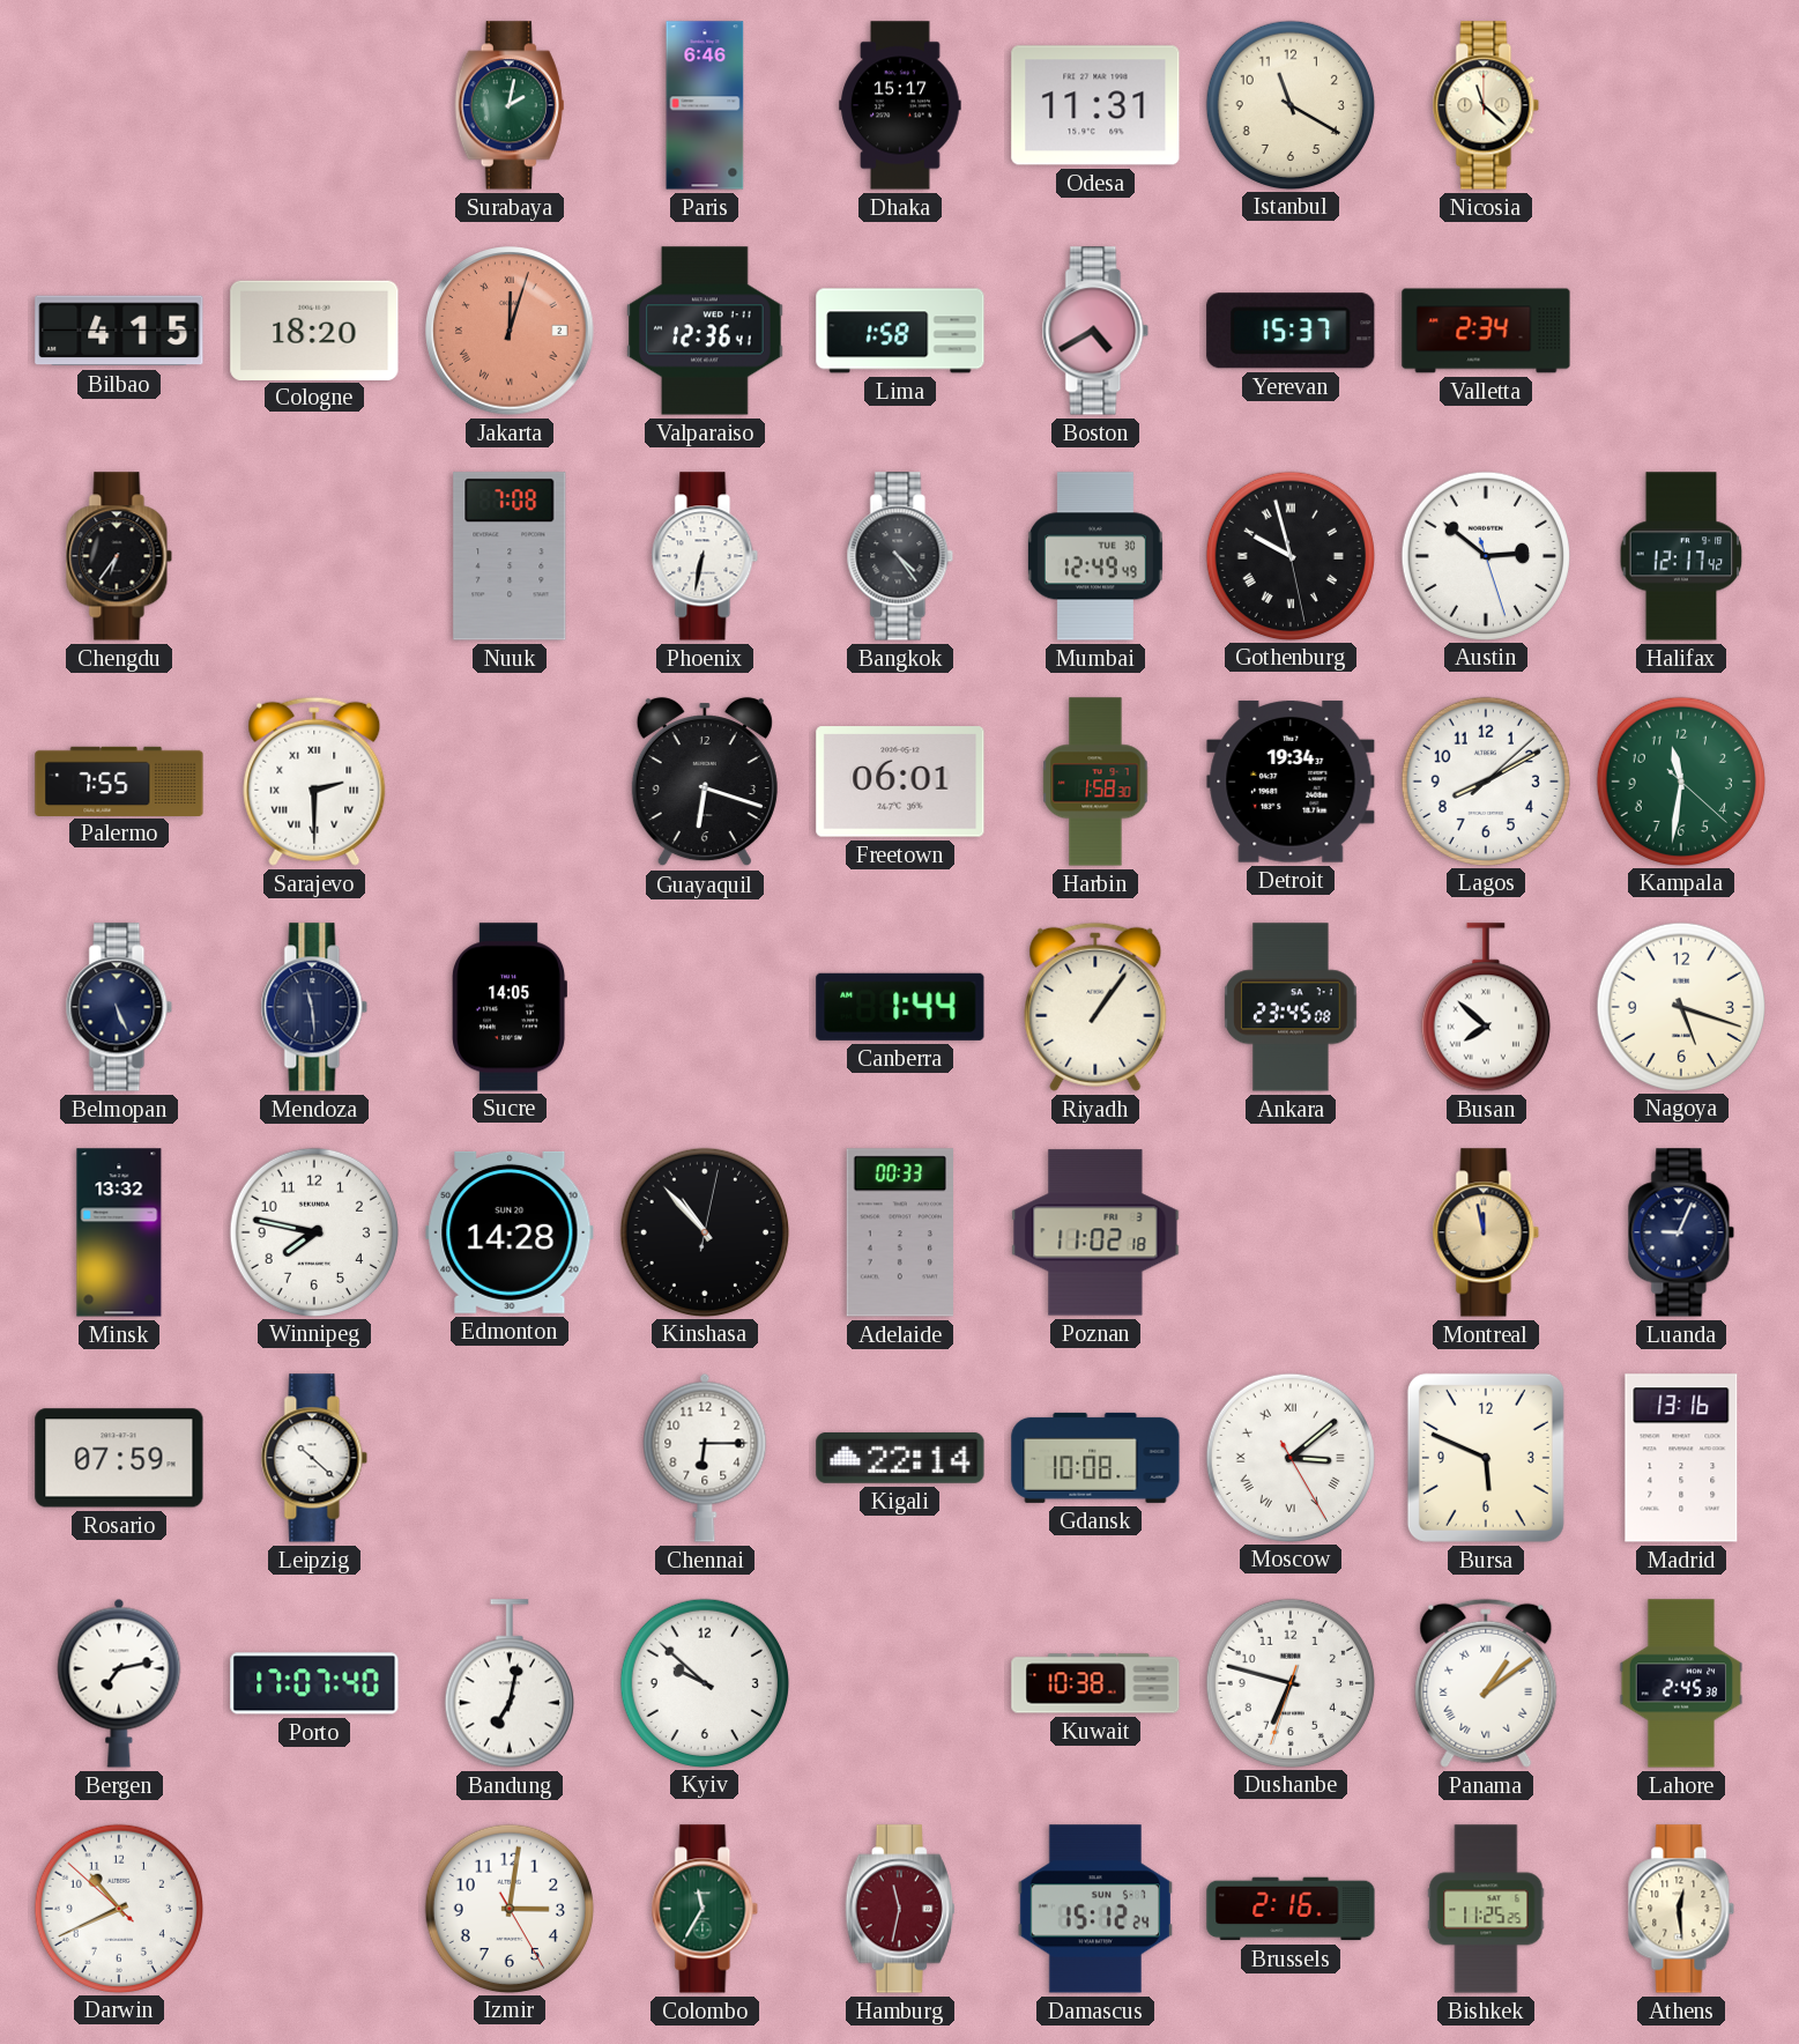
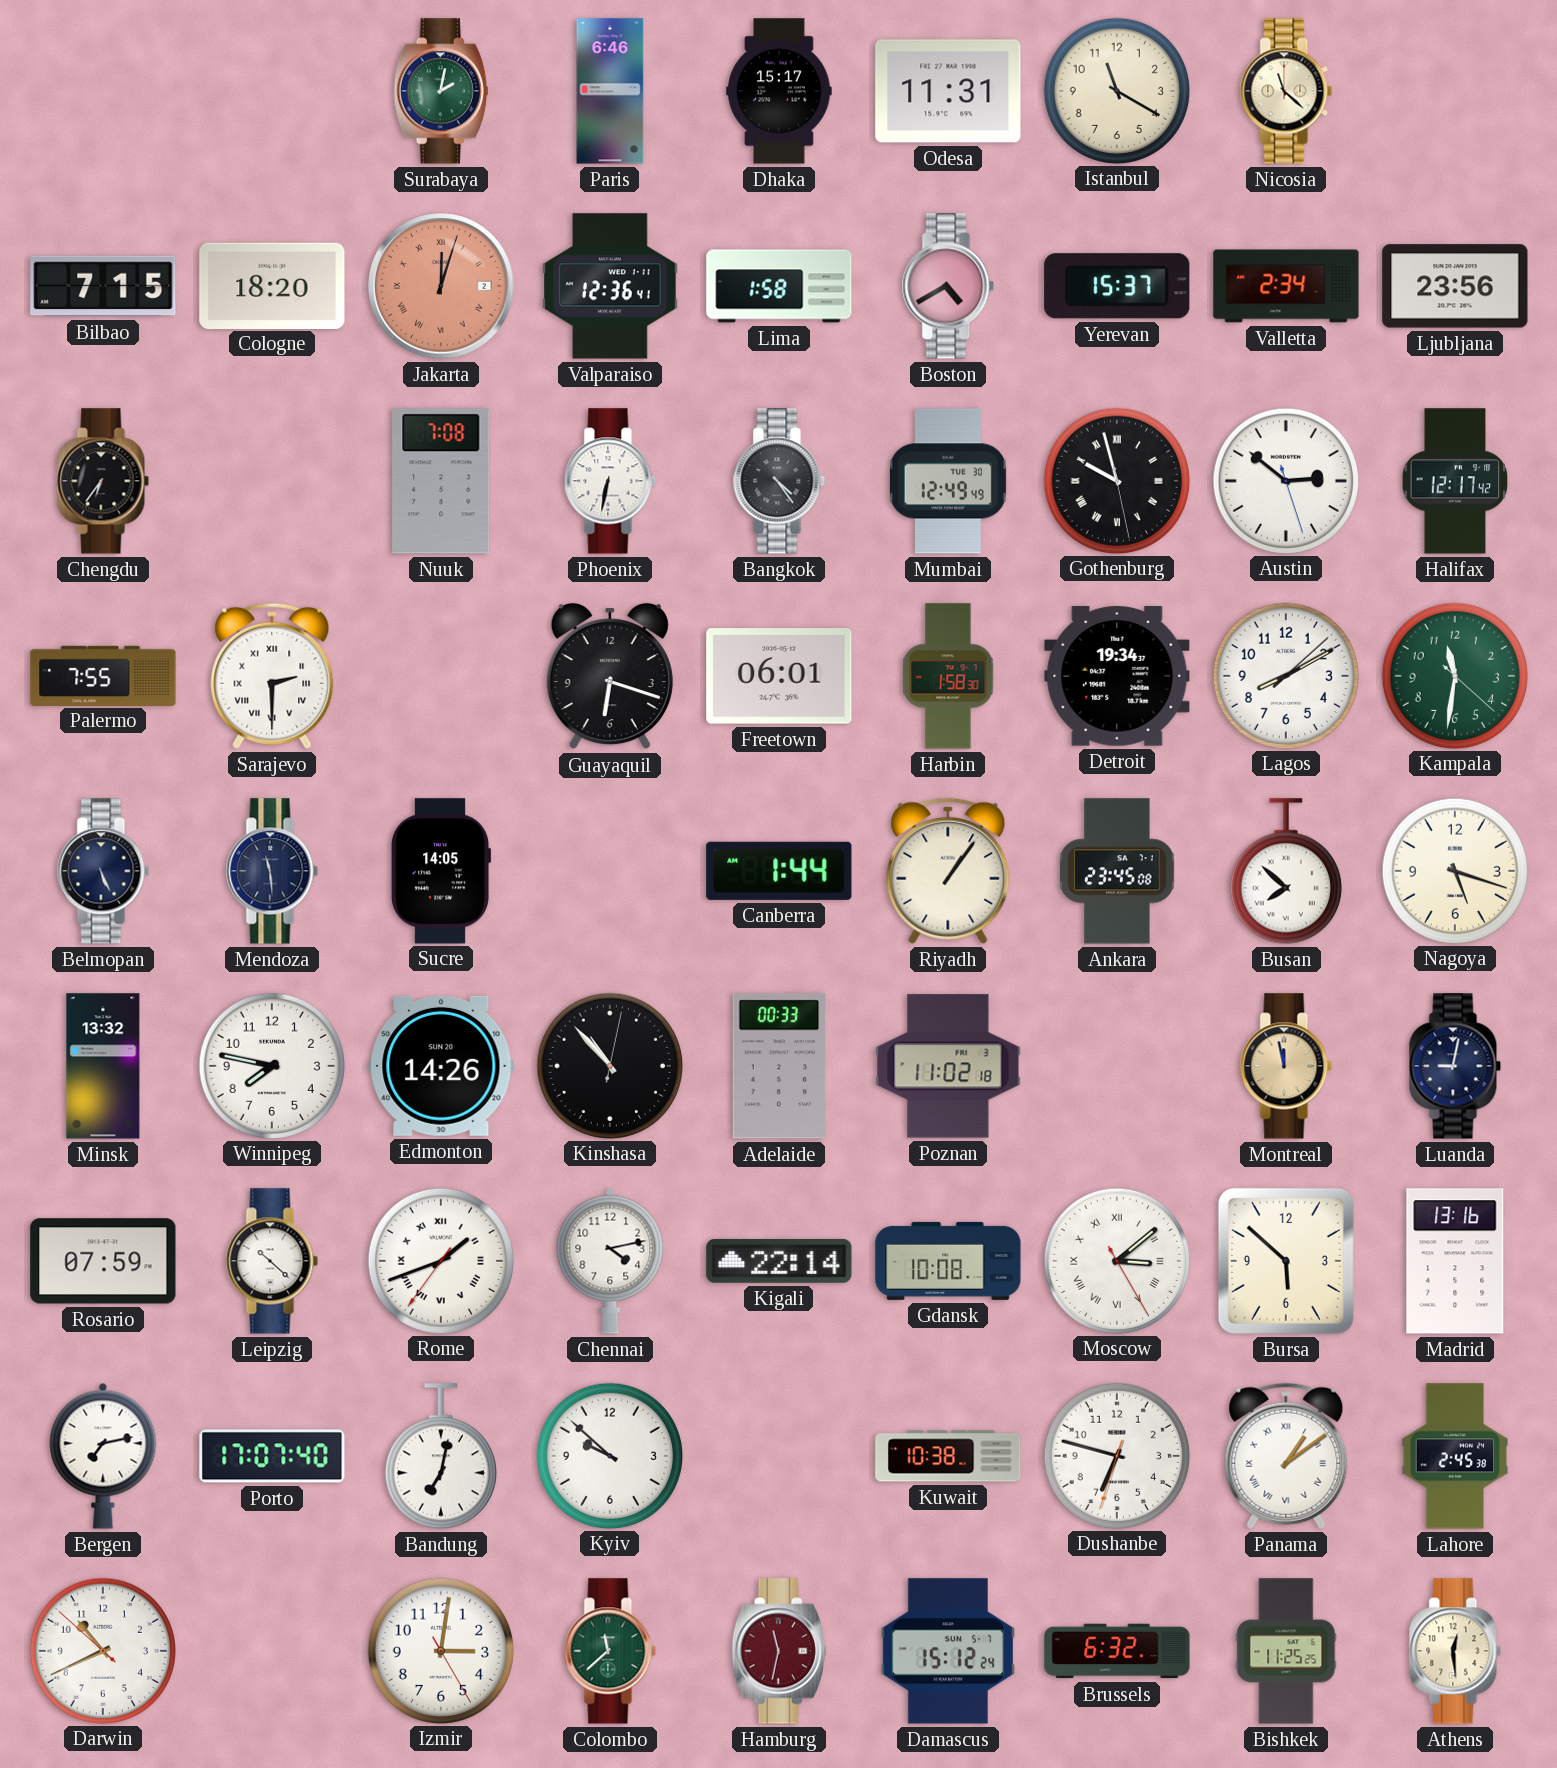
Bilbao: 4:15 -> 7:15 (103, 286)
Ljubljana: none -> 23:56 (1455, 286)
Edmonton: 14:28 -> 14:26 (441, 1066)
Luanda: 9:04 -> 9:02 (1455, 1066)
Rome: none -> 1:41 (440, 1260)
Chennai: 6:15 -> 4:13 (610, 1261)
Bursa: 5:49 -> 5:52 (1286, 1261)
Colombo: 11:35 -> 11:38 (610, 1651)
Brussels: 2:16 -> 6:32 (1117, 1651)
